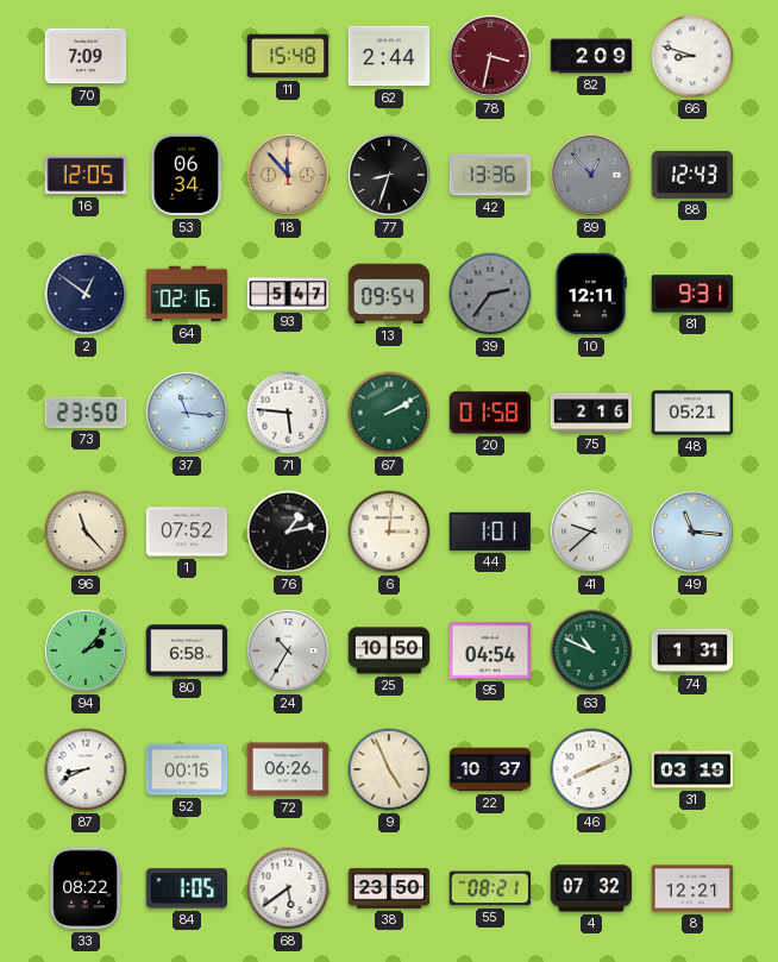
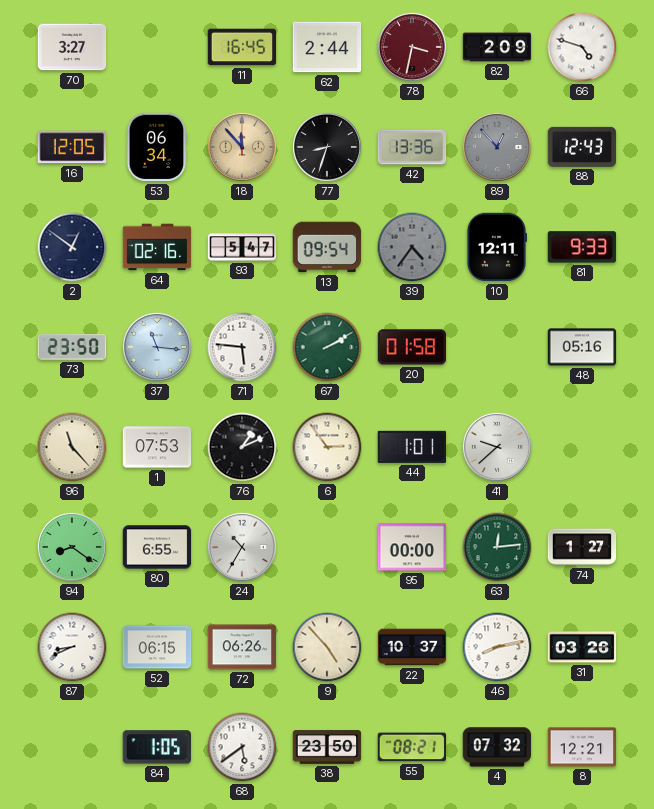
70: 7:09 -> 3:27 (72, 47)
11: 15:48 -> 16:45 (242, 47)
66: 8:48 -> 4:48 (582, 47)
39: 2:36 -> 4:36 (412, 247)
81: 9:31 -> 9:33 (582, 247)
75: 2:16 -> none (591, 413)
48: 05:21 -> 05:16 (582, 347)
1: 07:52 -> 07:53 (157, 447)
76: 1:13 -> 1:11 (242, 447)
6: 3:01 -> 2:54 (327, 447)
49: 11:16 -> none (692, 532)
94: 2:07 -> 8:21 (72, 547)
80: 6:58 -> 6:55 (157, 547)
25: 10:50 -> none (389, 650)
95: 04:54 -> 00:00 (412, 547)
63: 10:49 -> 12:14 (497, 547)
74: 1:31 -> 1:27 (582, 547)
52: 00:15 -> 06:15 (157, 647)
9: 4:56 -> 4:53 (327, 647)
46: 8:11 -> 8:13 (497, 647)
31: 03:19 -> 03:26 (582, 647)
33: 08:22 -> none (86, 888)
